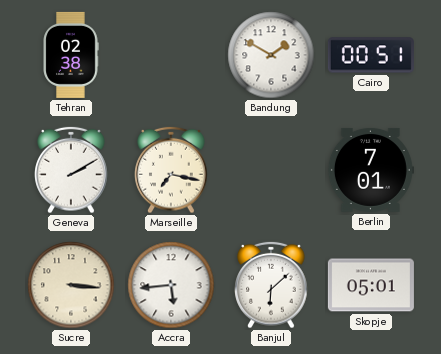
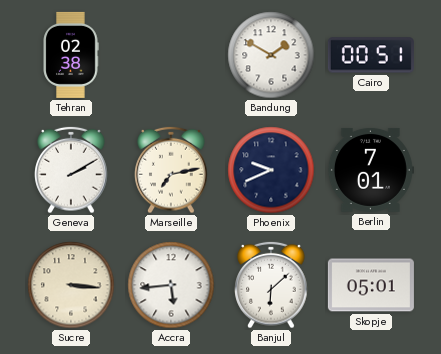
Marseille: 7:17 -> 7:13 (171, 170)
Phoenix: none -> 9:41 (271, 170)
